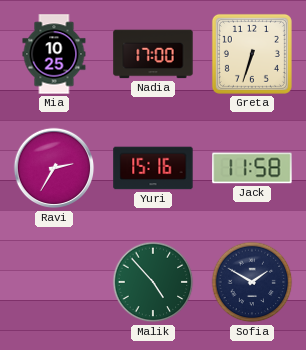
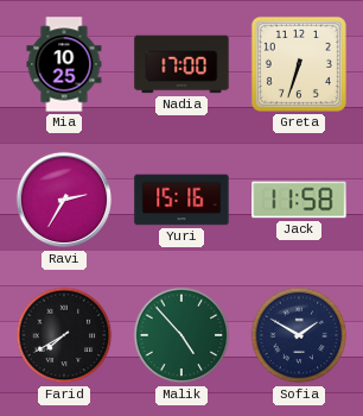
Farid: none -> 7:40 (64, 335)
